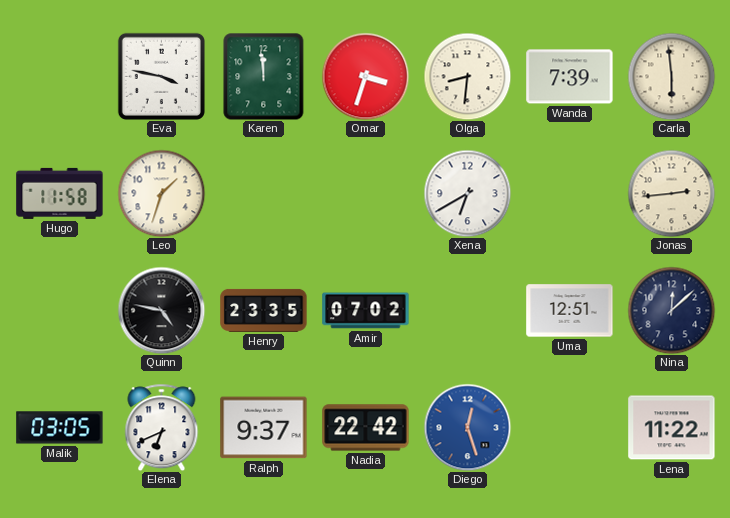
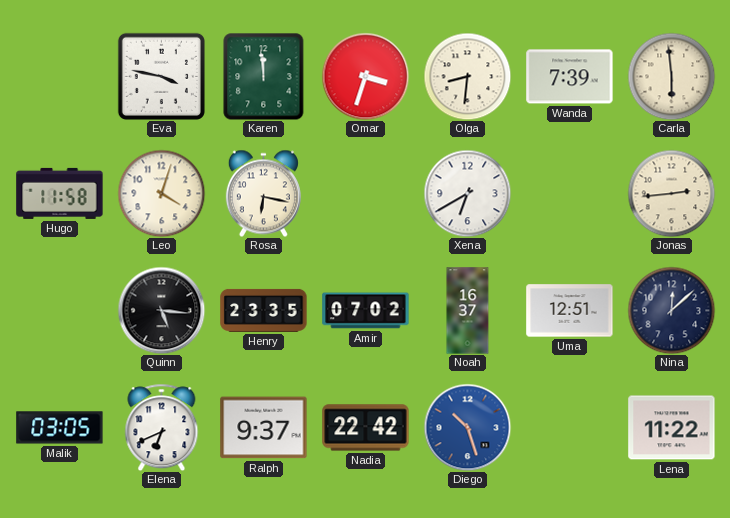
Leo: 1:33 -> 4:03 (161, 193)
Rosa: none -> 6:17 (263, 193)
Quinn: 4:47 -> 5:16 (161, 310)
Noah: none -> 16:37 (468, 311)
Diego: 12:27 -> 10:27 (467, 427)
